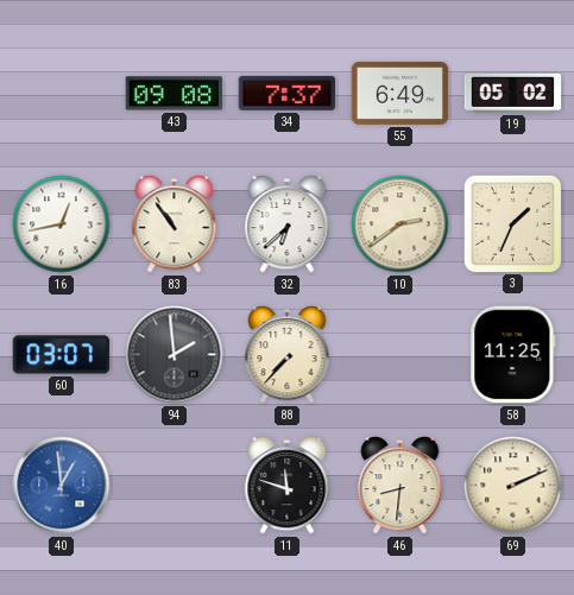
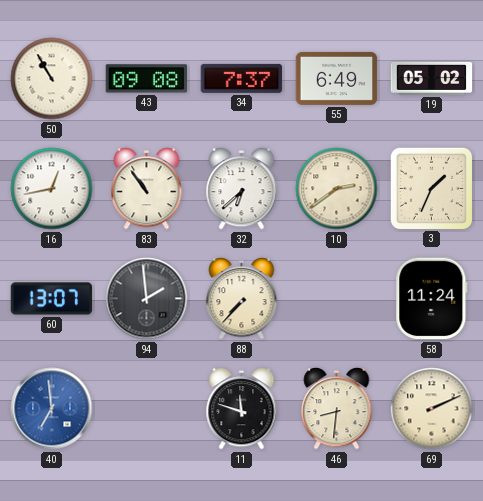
50: none -> 10:55 (52, 79)
60: 03:07 -> 13:07 (52, 299)
58: 11:25 -> 11:24 (432, 299)
40: 12:59 -> 6:59 (52, 409)
